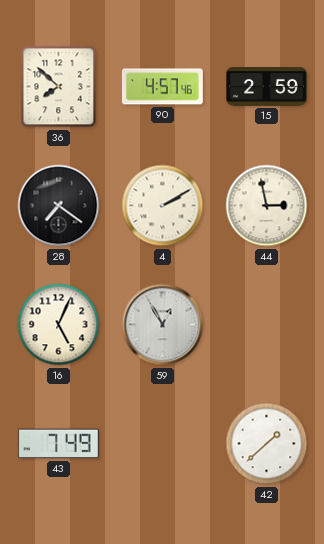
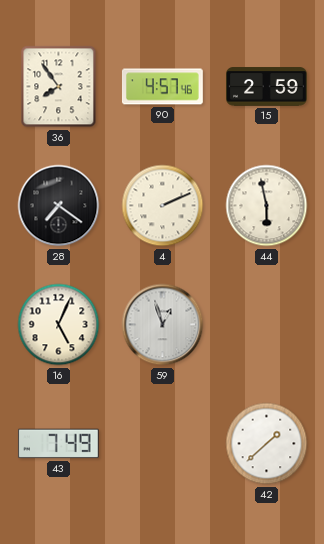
36: 7:52 -> 7:54 (59, 87)
4: 2:10 -> 2:11 (163, 206)
44: 2:58 -> 5:58 (267, 206)
59: 12:55 -> 12:57 (163, 325)
